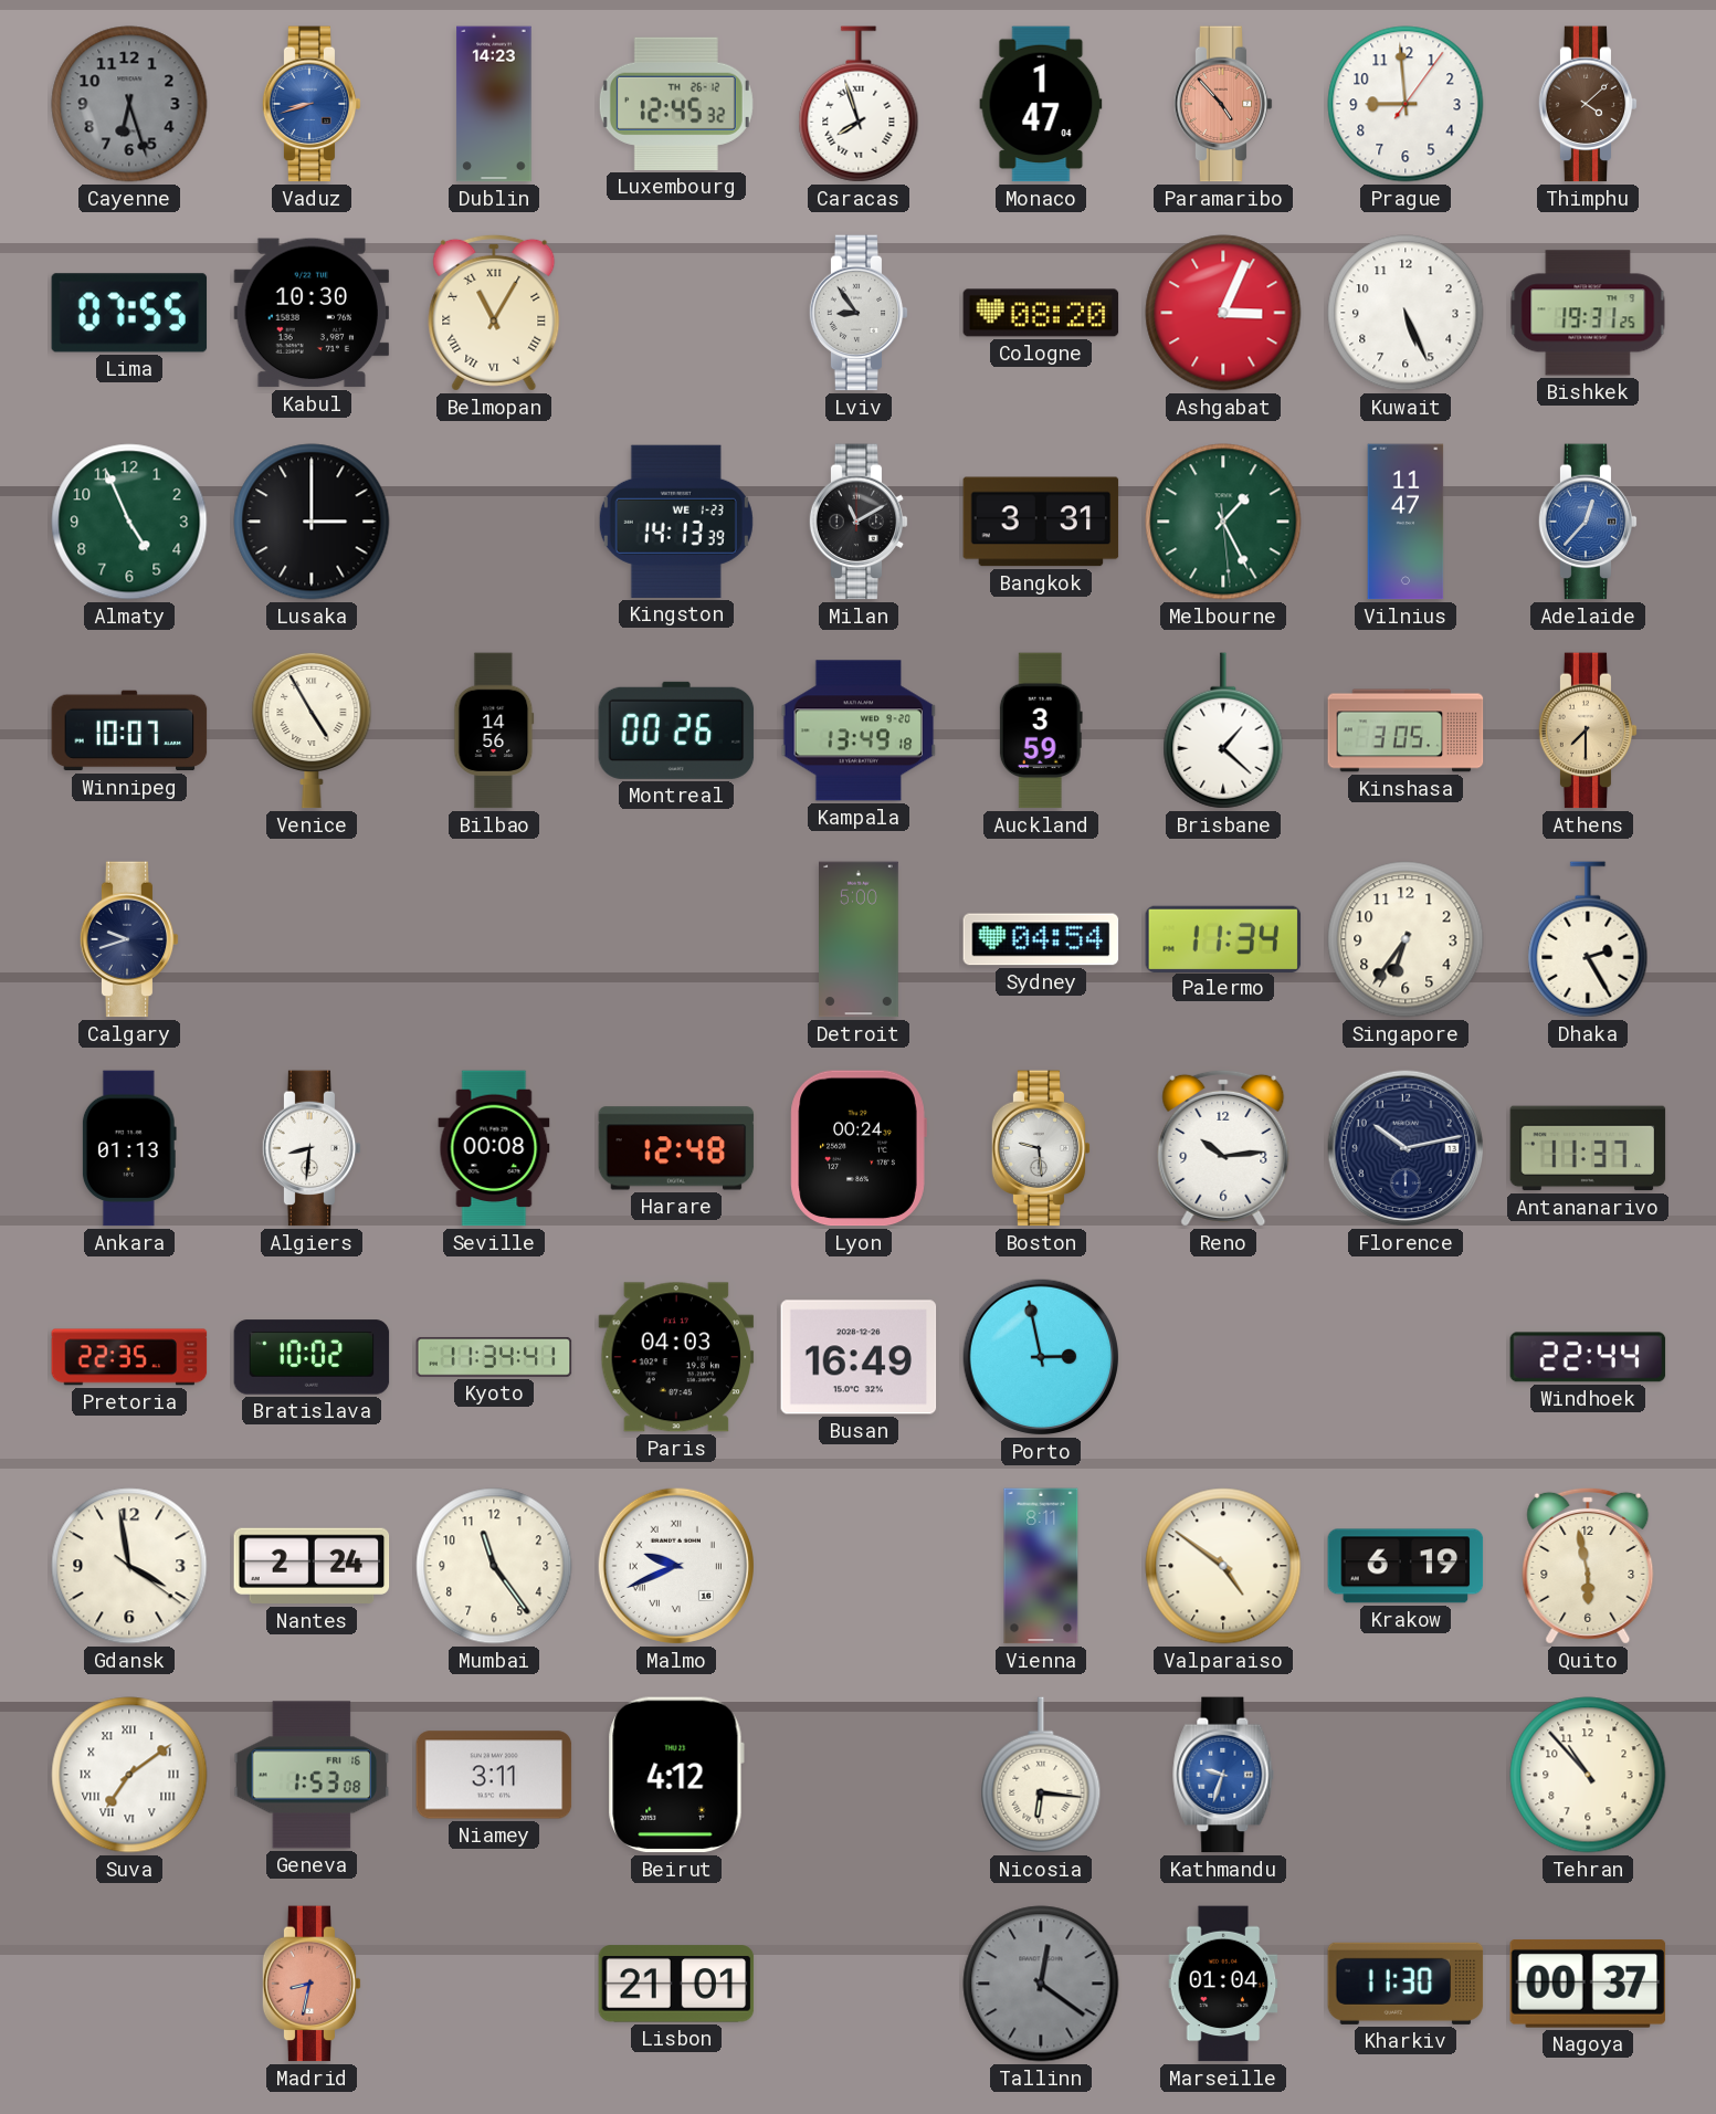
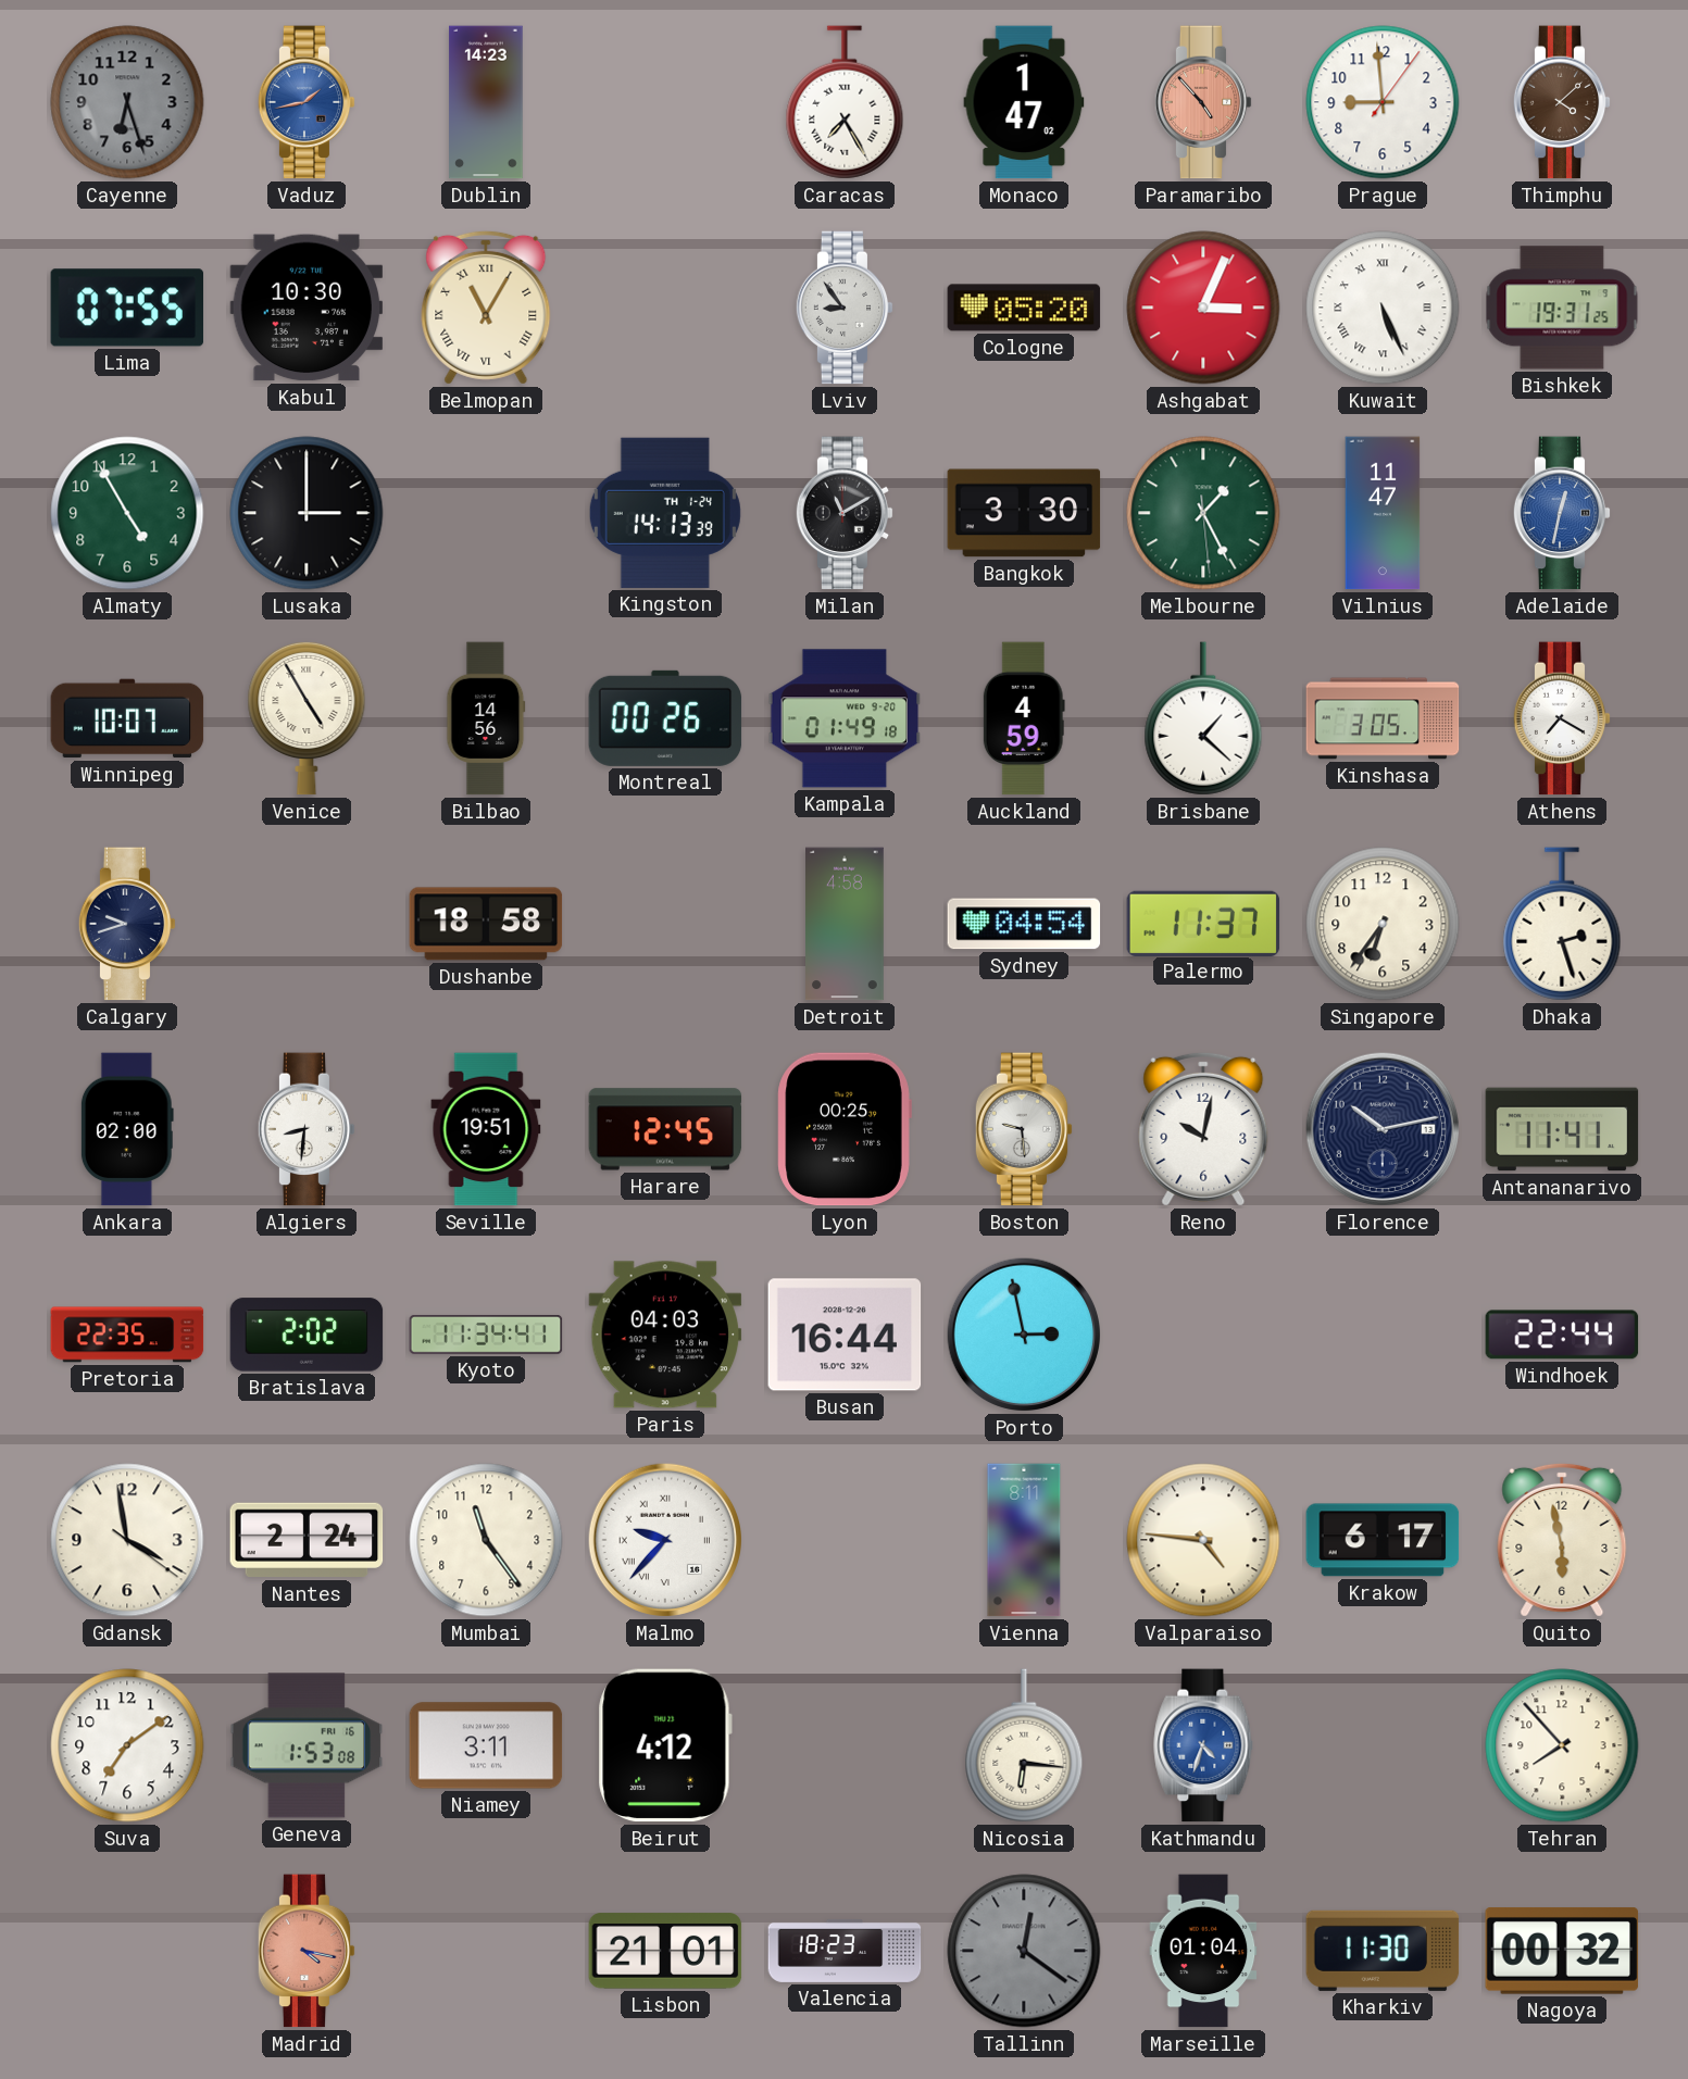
Vaduz: 8:42 -> 1:43 (307, 102)
Luxembourg: 12:45 -> none (676, 104)
Caracas: 7:57 -> 7:25 (845, 102)
Monaco: 1:47:04 -> 1:47:02 (1024, 102)
Cologne: 08:20 -> 05:20 (1024, 308)
Kuwait numerals: Arabic -> Roman (1383, 308)
Almaty: 4:56 -> 4:55 (127, 513)
Kingston date: WE 1-23 -> TH 1-24 (665, 513)
Bangkok: 3:31 -> 3:30 (1024, 513)
Adelaide: 12:37 -> 12:32 (1562, 513)
Kampala: 13:49 -> 01:49 (845, 718)
Auckland: 3:59 -> 4:59 (1024, 718)
Athens: 7:30 -> 7:20 (1562, 718)
Athens dial: champagne -> white (1562, 718)
Dushanbe: none -> 18:58 (486, 924)
Detroit: 5:00 -> 4:58 (846, 924)
Palermo: 11:34 -> 11:37 (1203, 923)
Dhaka: 2:25 -> 2:27 (1562, 924)
Ankara: 01:13 -> 02:00 (127, 1129)
Seville: 00:08 -> 19:51 (486, 1129)
Harare: 12:48 -> 12:45 (665, 1129)
Lyon: 00:24 -> 00:25 (845, 1129)
Reno: 10:14 -> 10:02 (1203, 1129)
Antananarivo: 11:37 -> 11:41 (1562, 1129)
Bratislava: 10:02 -> 2:02 (307, 1335)
Busan: 16:49 -> 16:44 (845, 1335)
Malmo: 9:41 -> 9:37 (665, 1540)
Valparaiso: 4:51 -> 4:46 (1203, 1540)
Krakow: 6:19 -> 6:17 (1383, 1540)
Suva numerals: Roman -> Arabic (127, 1745)
Kathmandu: 9:33 -> 4:33 (1203, 1745)
Tehran: 10:53 -> 7:53 (1562, 1745)
Madrid: 8:32 -> 4:17 (307, 1951)
Valencia: none -> 18:23 (845, 1951)
Nagoya: 00:37 -> 00:32 (1562, 1952)
